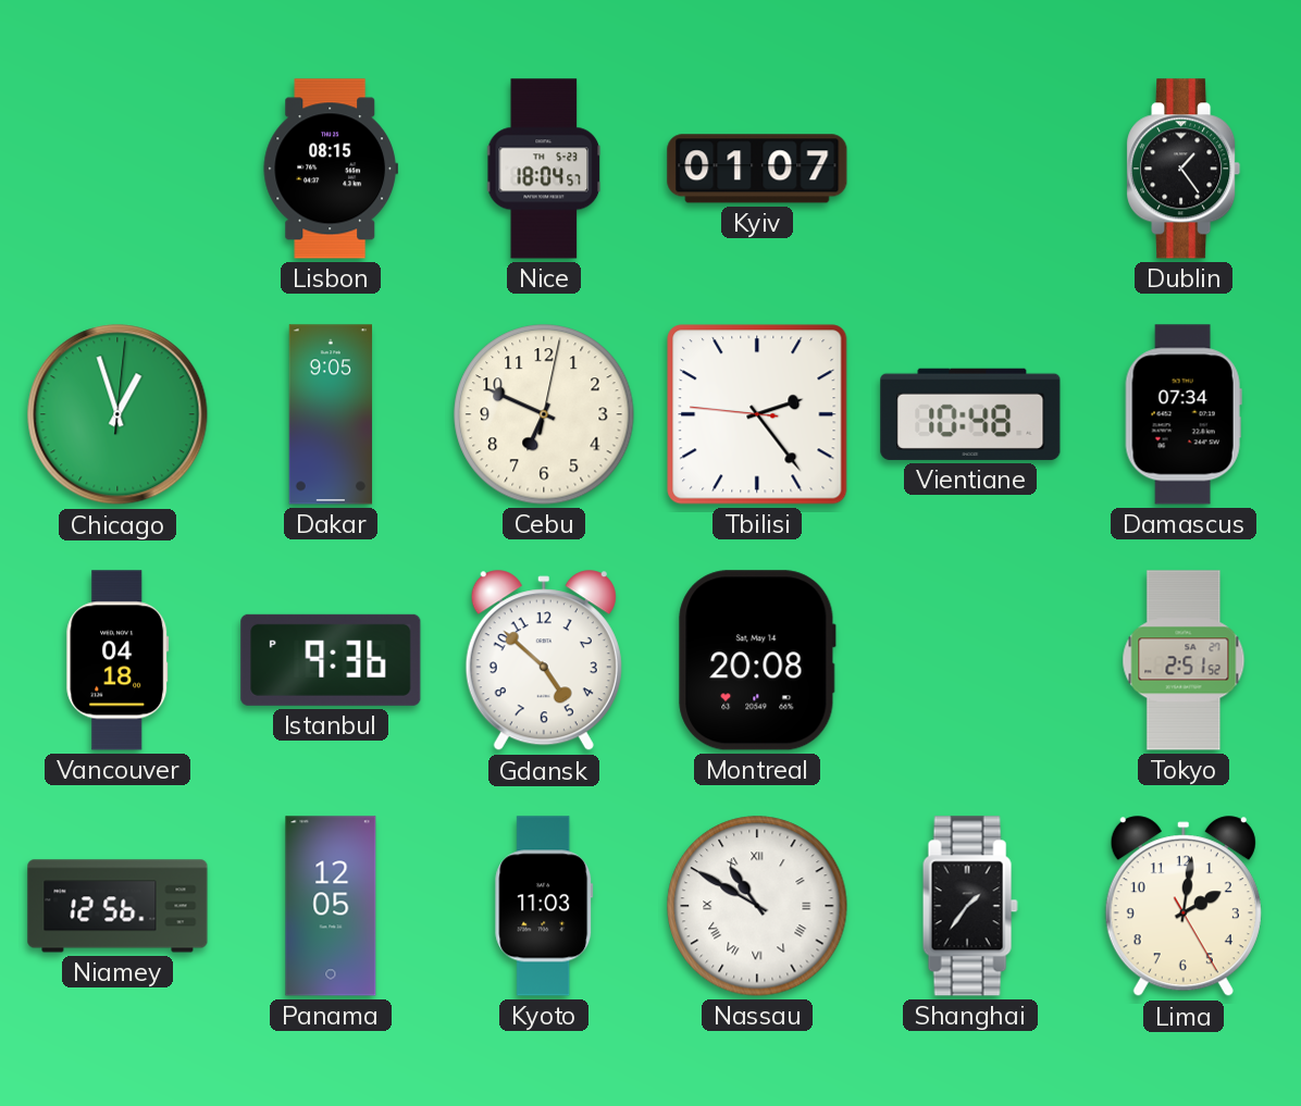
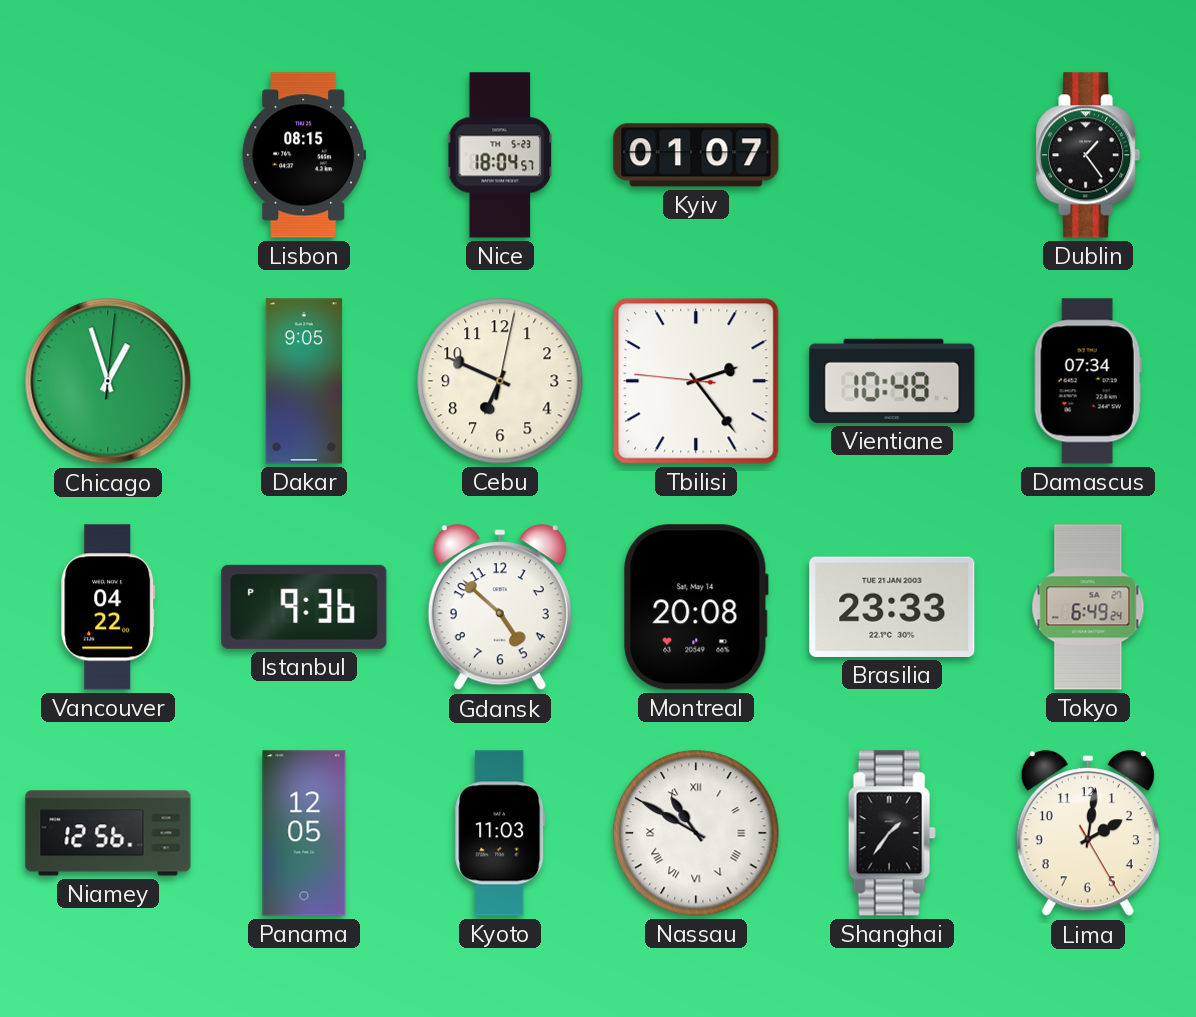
Vancouver: 04:18 -> 04:22 (108, 607)
Brasilia: none -> 23:33 (892, 607)
Tokyo: 2:51 -> 6:49 (1088, 607)
